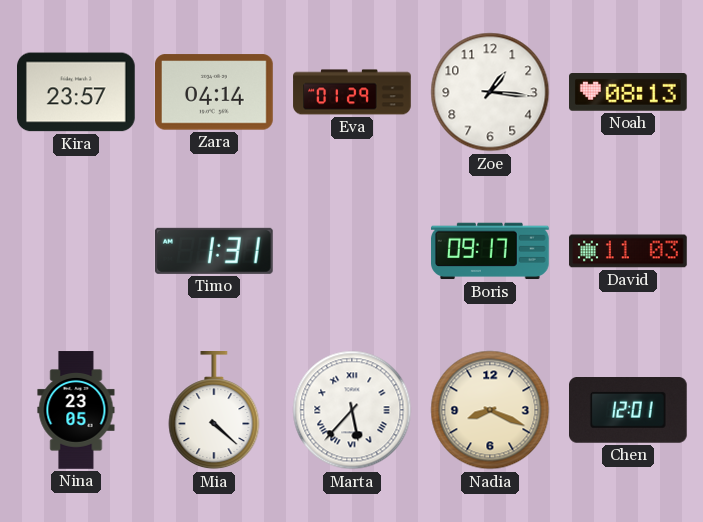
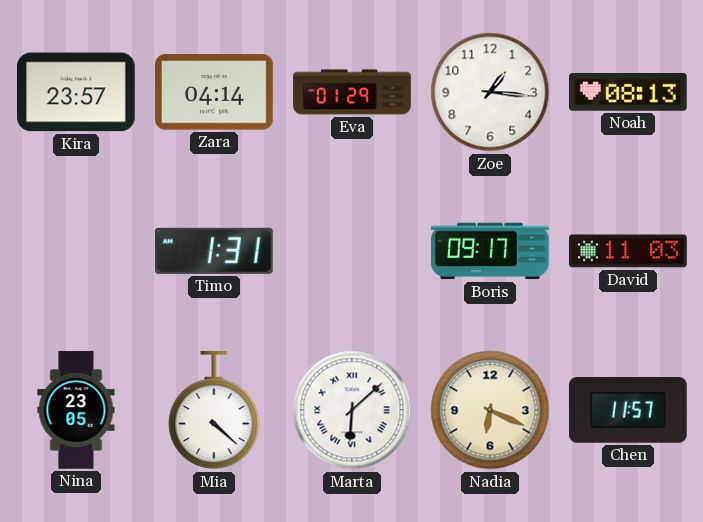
Marta: 5:37 -> 6:08 (352, 410)
Nadia: 8:19 -> 6:19 (490, 410)
Chen: 12:01 -> 11:57 (629, 411)
